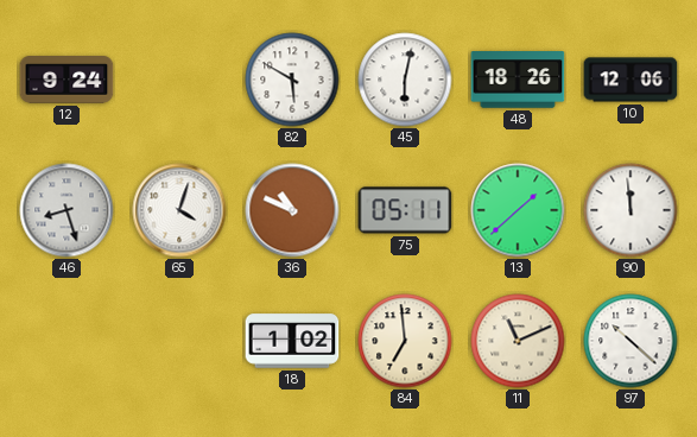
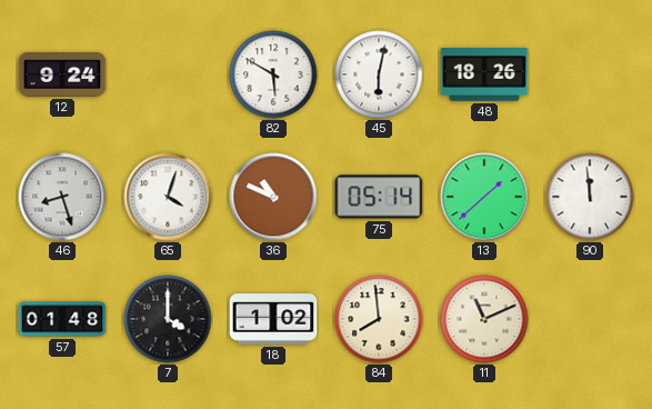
10: 12:06 -> none (631, 80)
75: 05:11 -> 05:14 (379, 197)
57: none -> 01:48 (62, 319)
7: none -> 4:00 (168, 319)
84: 6:59 -> 7:59 (379, 319)
97: 10:22 -> none (631, 341)
